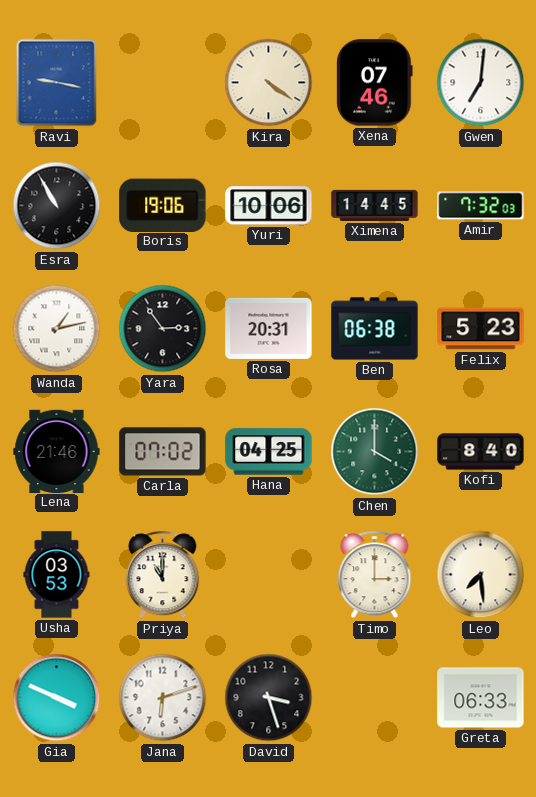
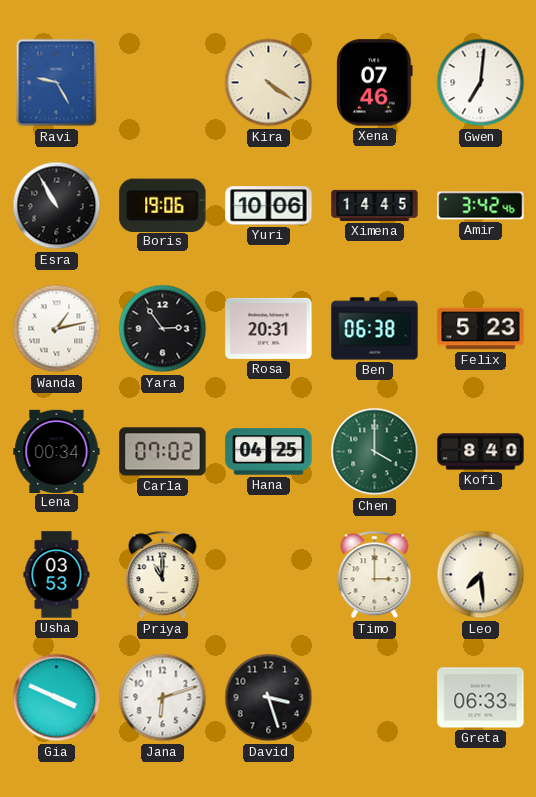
Ravi: 9:17 -> 9:25 (57, 83)
Amir: 7:32 -> 3:42 (481, 206)
Lena: 21:46 -> 00:34 (57, 451)
